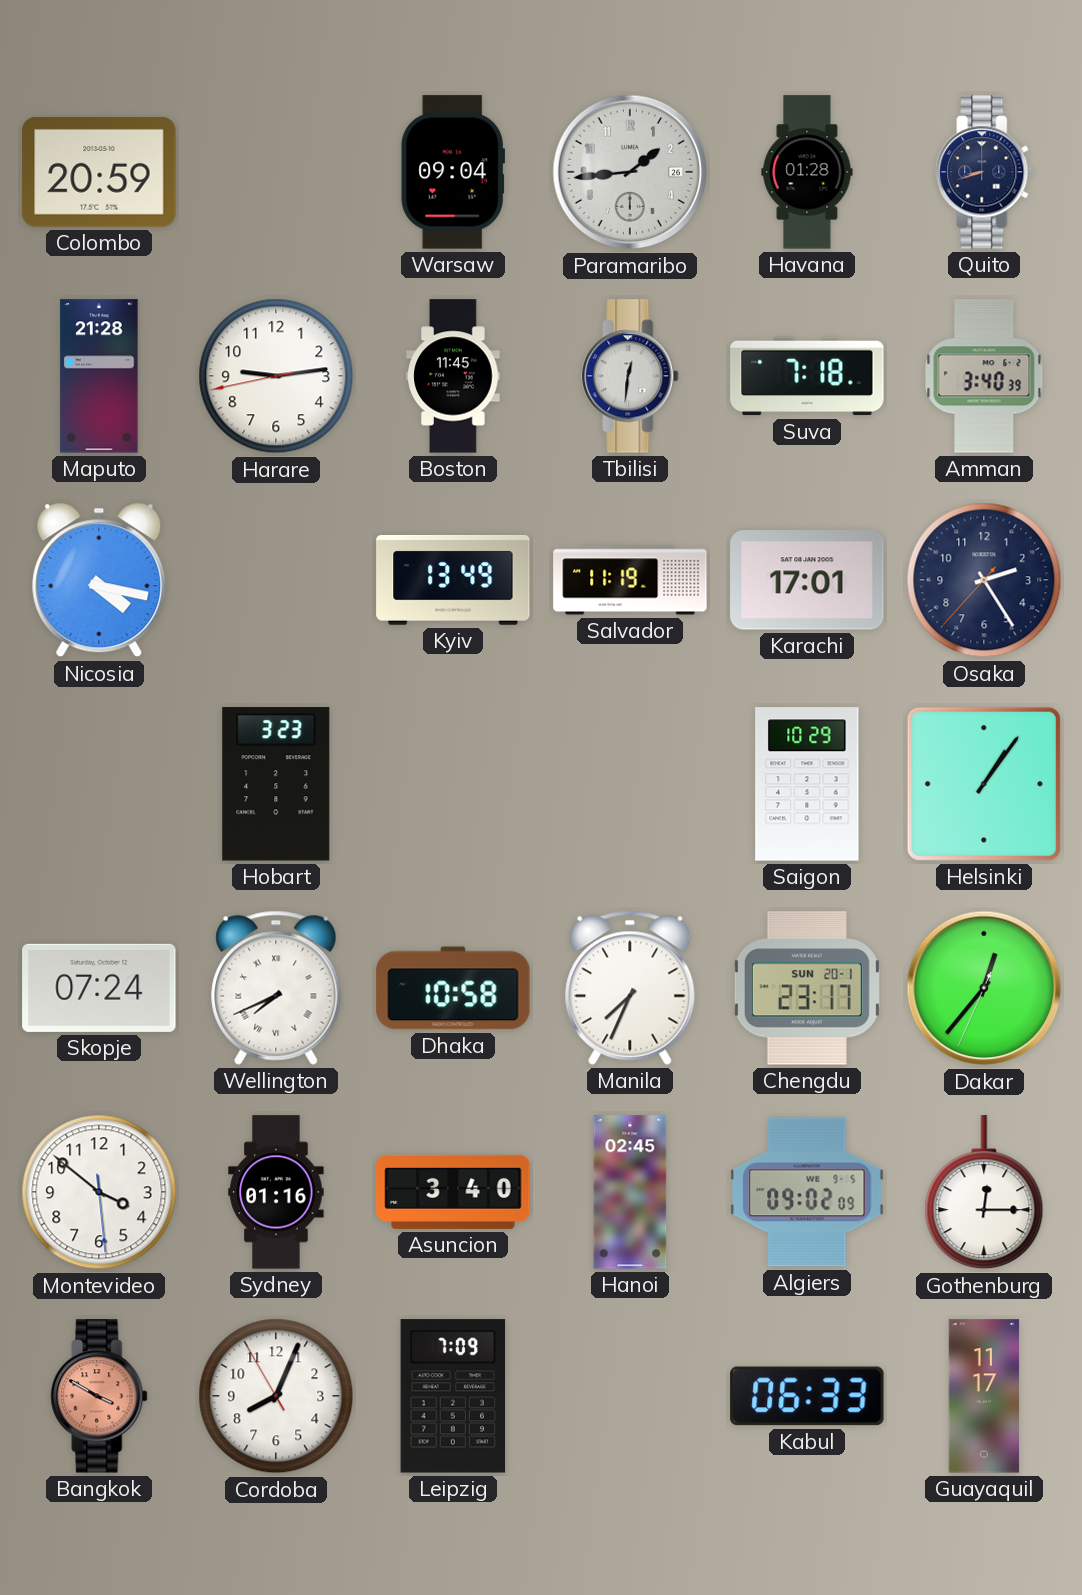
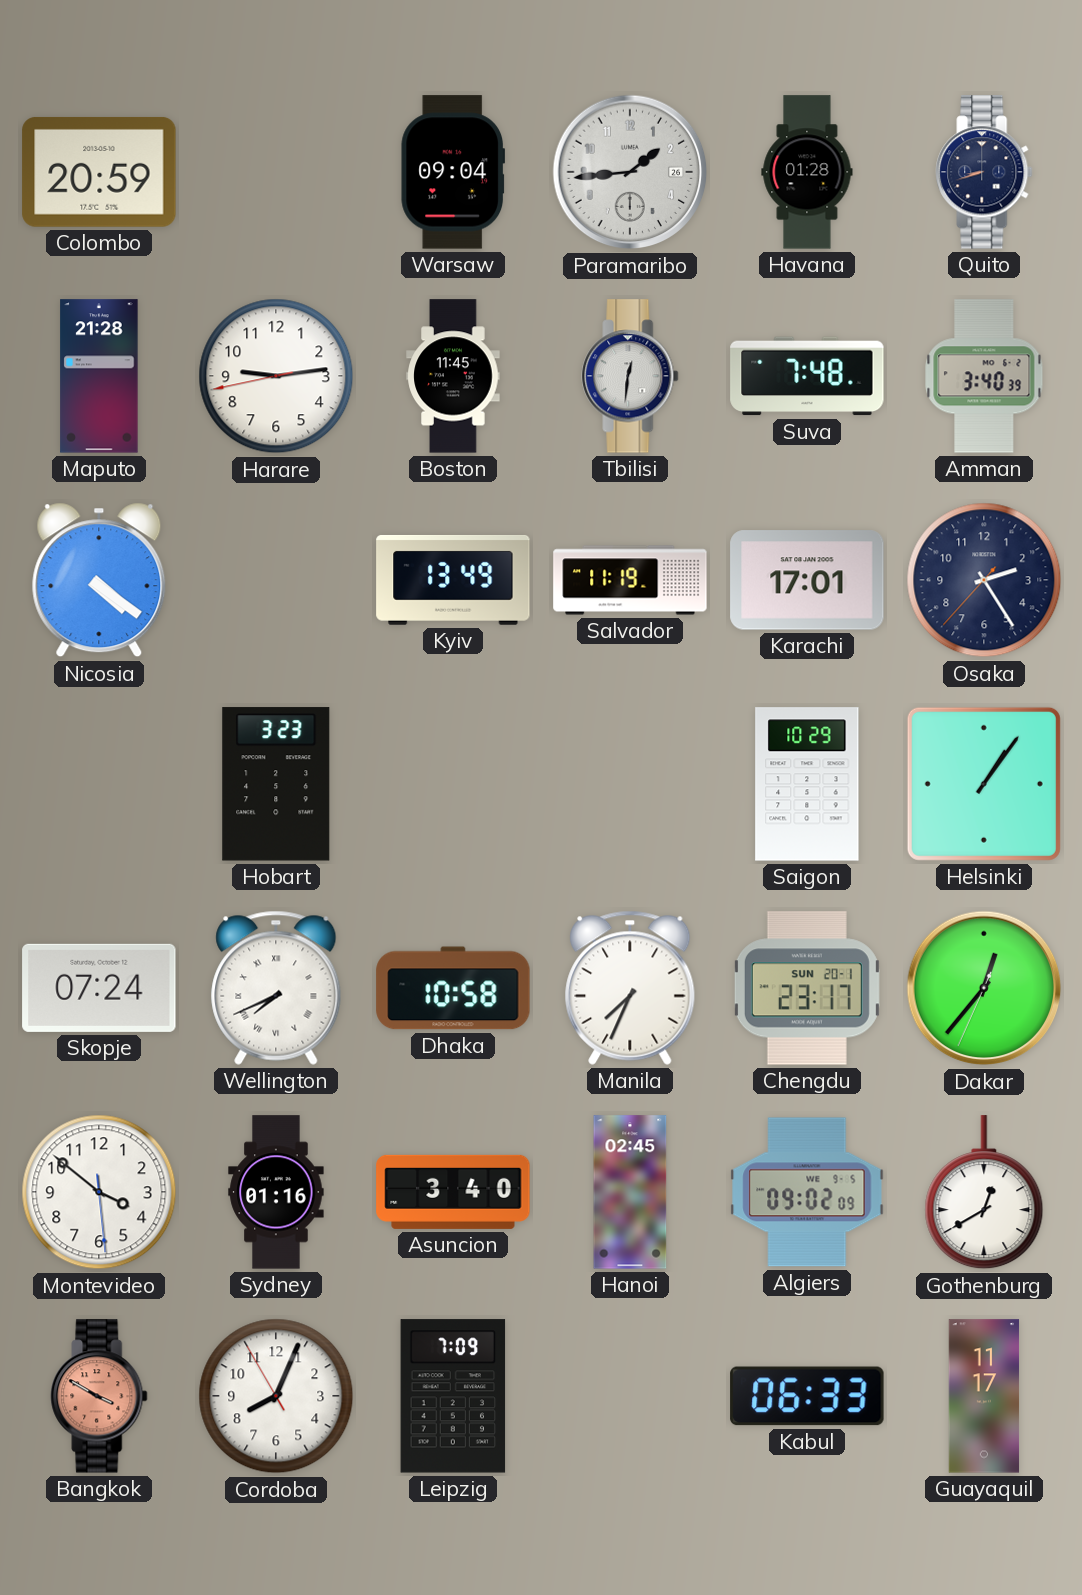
Suva: 7:18 -> 7:48 (807, 376)
Nicosia: 4:17 -> 4:21 (99, 580)
Gothenburg: 12:15 -> 12:40 (984, 1193)
